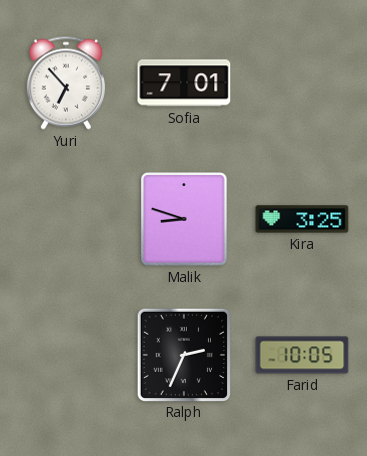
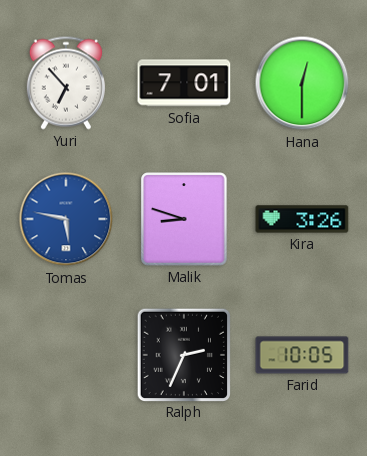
Hana: none -> 12:30 (302, 83)
Tomas: none -> 5:47 (66, 219)
Kira: 3:25 -> 3:26 (302, 219)
